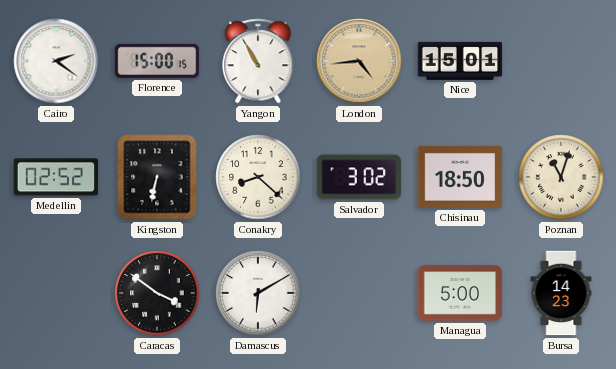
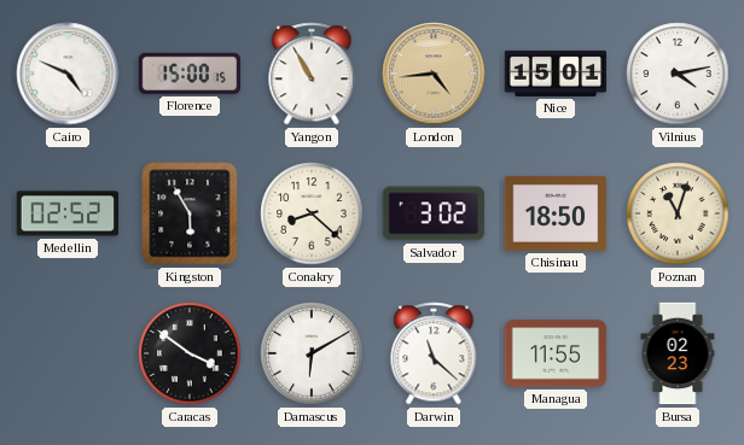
Cairo: 2:21 -> 4:49 (68, 74)
Vilnius: none -> 4:13 (678, 74)
Kingston: 6:32 -> 5:55 (190, 213)
Darwin: none -> 11:22 (434, 353)
Managua: 5:00 -> 11:55 (556, 353)
Bursa: 14:23 -> 02:23 (678, 353)
